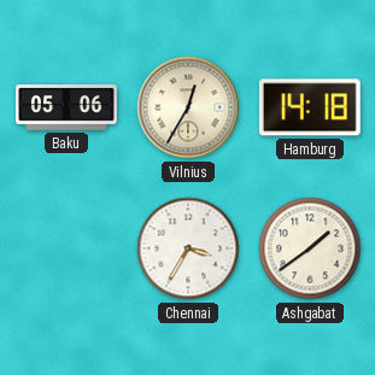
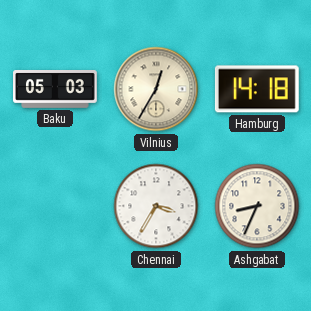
Baku: 05:06 -> 05:03 (56, 90)
Ashgabat: 1:39 -> 8:34 (257, 206)
